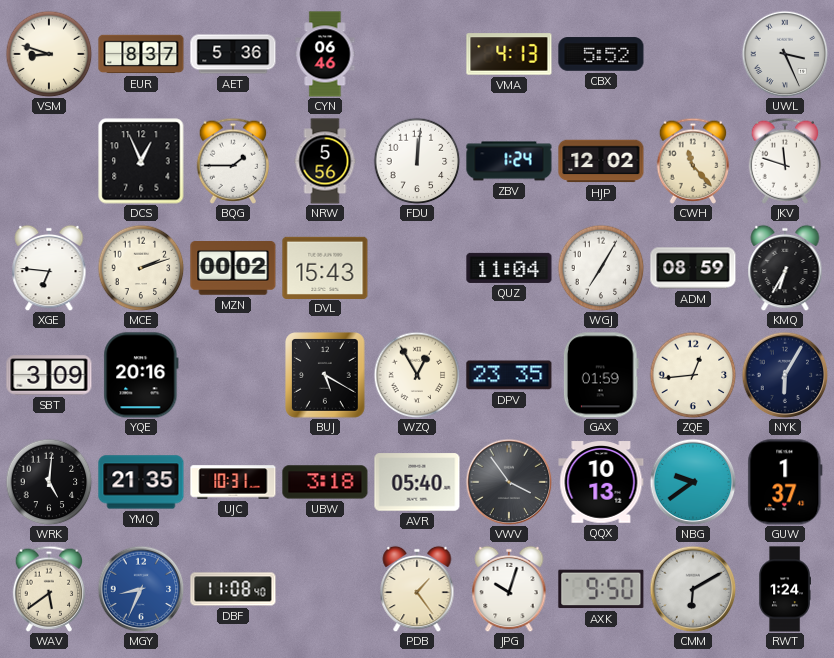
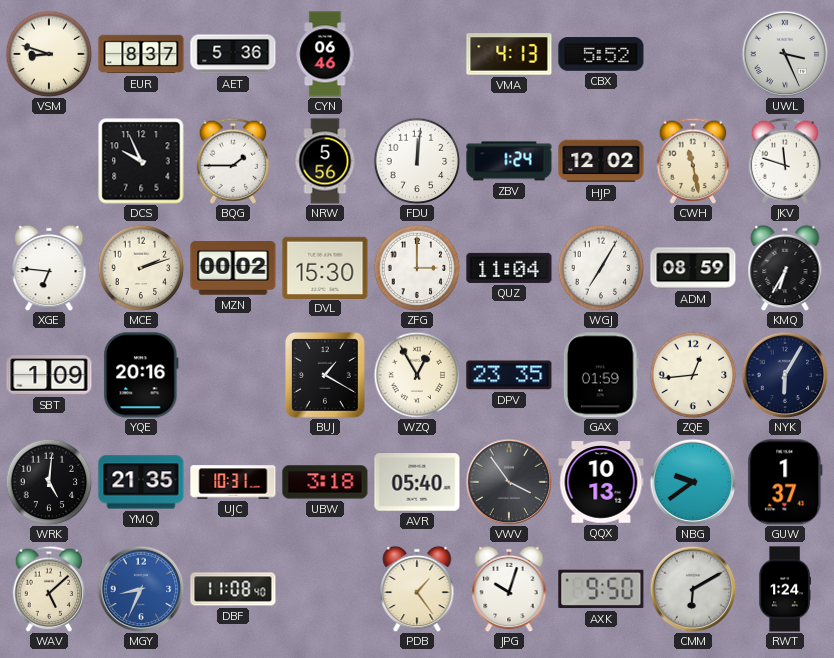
DCS: 12:56 -> 9:56 (141, 161)
CWH: 11:23 -> 11:28 (693, 161)
DVL: 15:43 -> 15:30 (325, 267)
ZFG: none -> 3:00 (417, 268)
SBT: 3:09 -> 1:09 (49, 375)
BUJ: 5:20 -> 1:20 (326, 376)
WAV: 5:39 -> 5:08 (49, 589)
